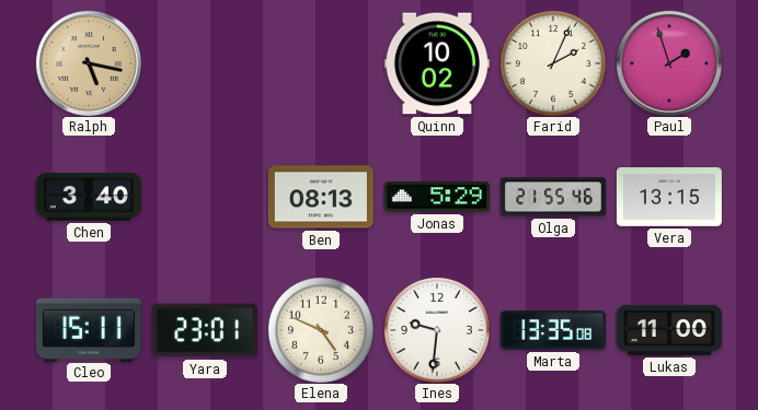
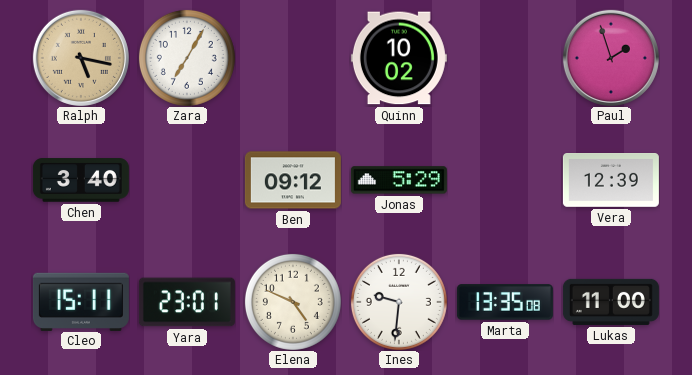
Zara: none -> 7:05 (187, 58)
Farid: 2:04 -> none (553, 63)
Ben: 08:13 -> 09:12 (293, 180)
Olga: 21:55 -> none (553, 197)
Vera: 13:15 -> 12:39 (611, 181)
